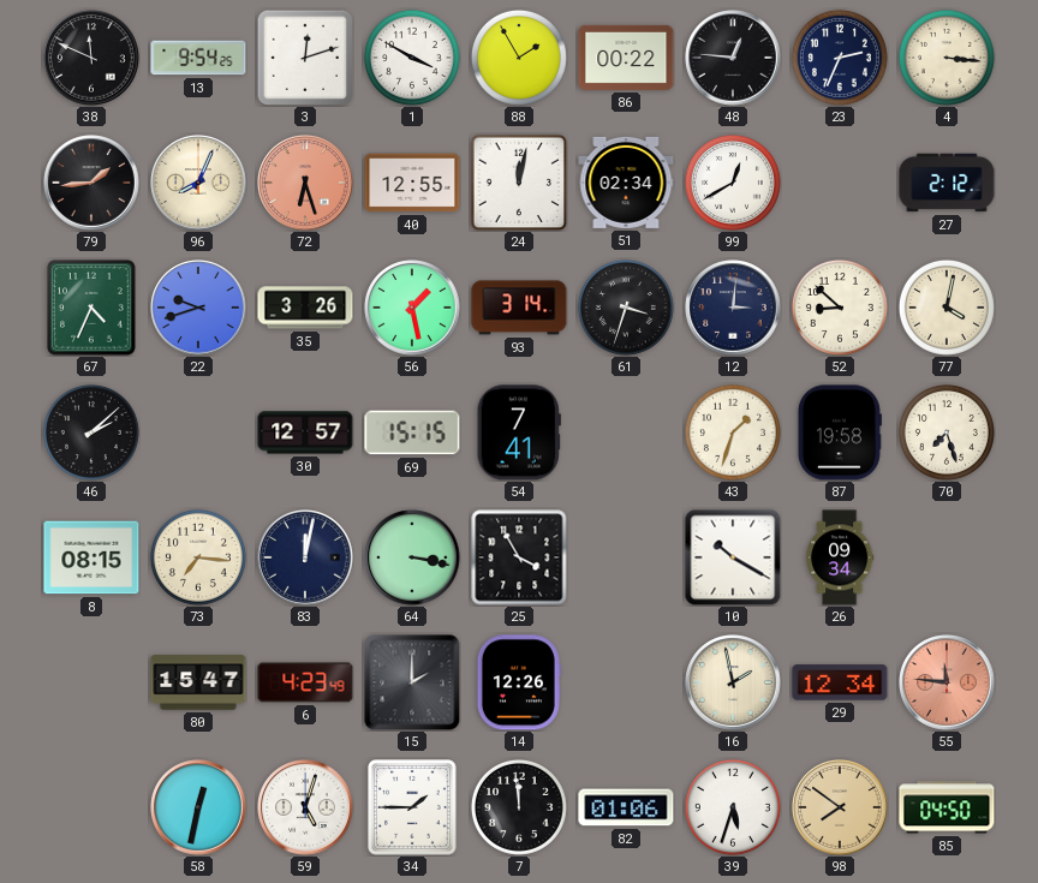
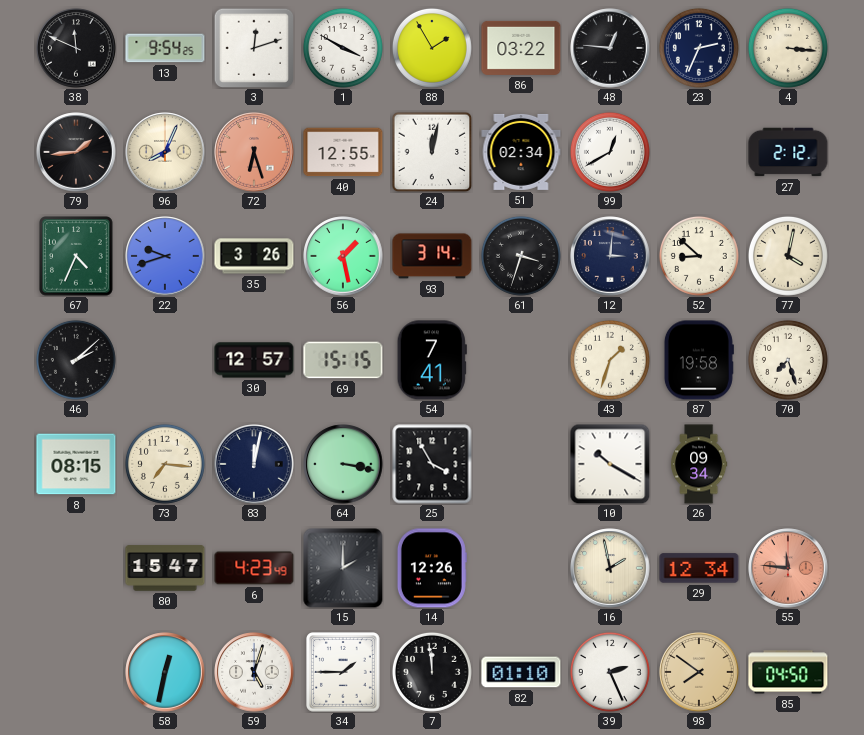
86: 00:22 -> 03:22 (521, 48)
82: 01:06 -> 01:10 (521, 672)
39: 5:33 -> 2:26 (610, 672)
